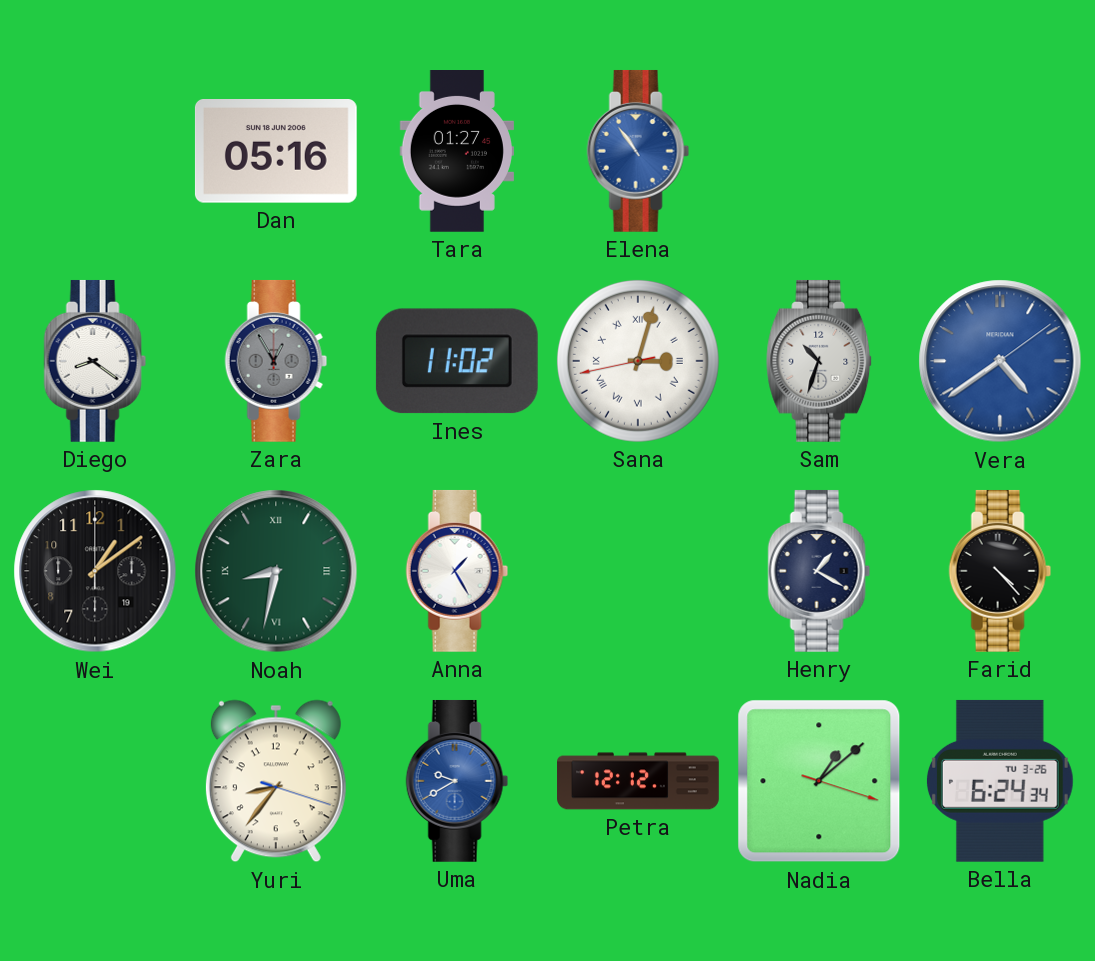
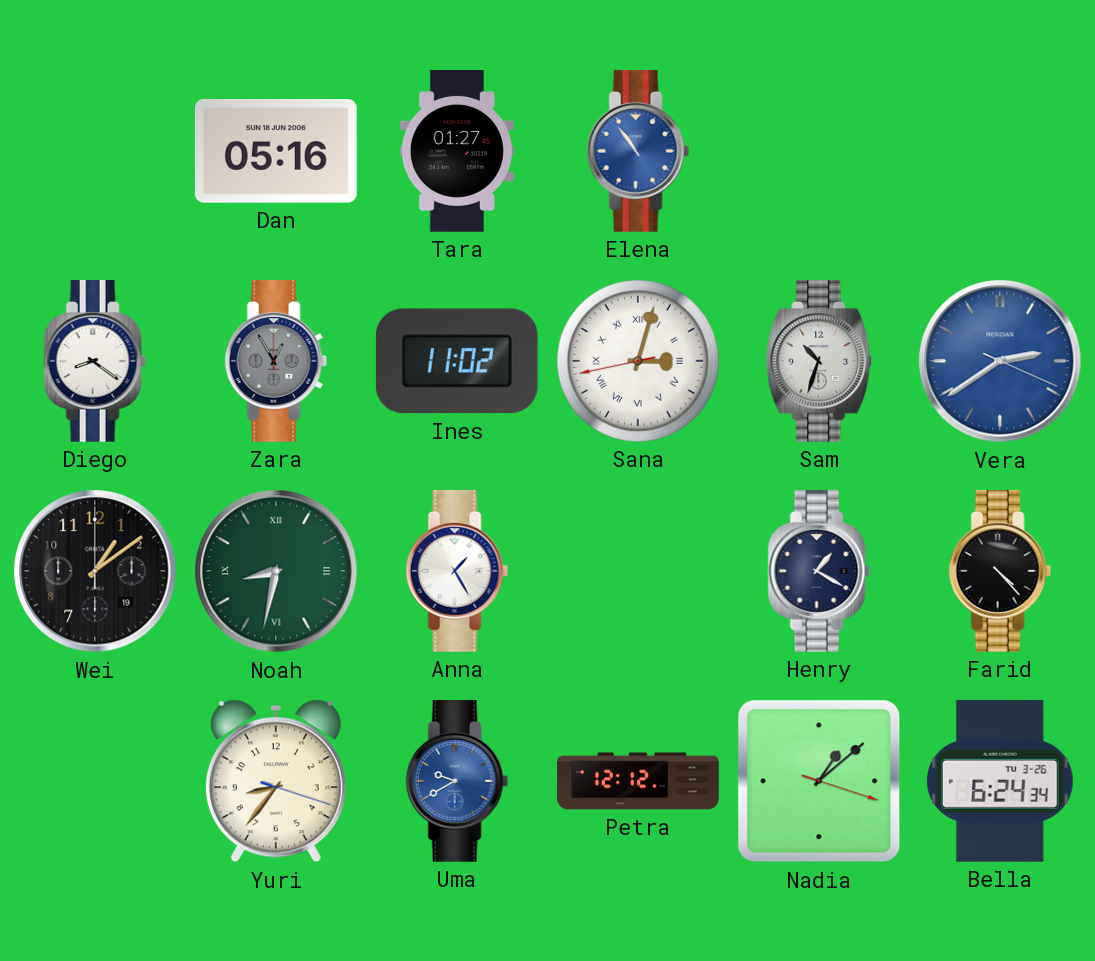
Vera: 4:39 -> 2:39 (1000, 361)
